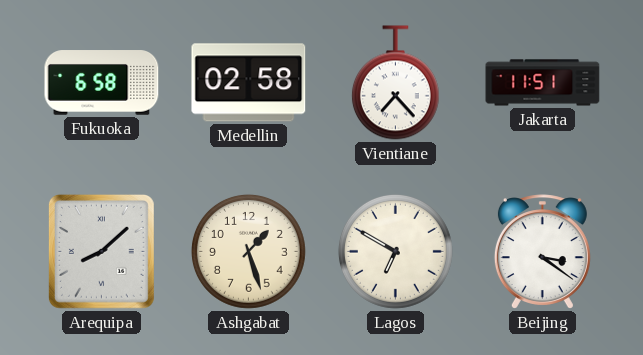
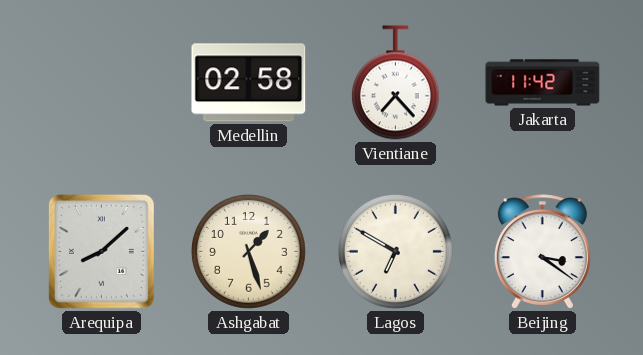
Fukuoka: 6:58 -> none (102, 83)
Jakarta: 11:51 -> 11:42 (543, 83)
